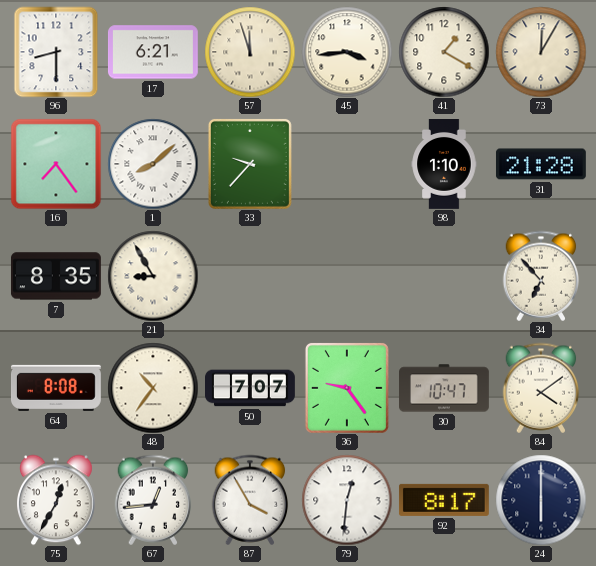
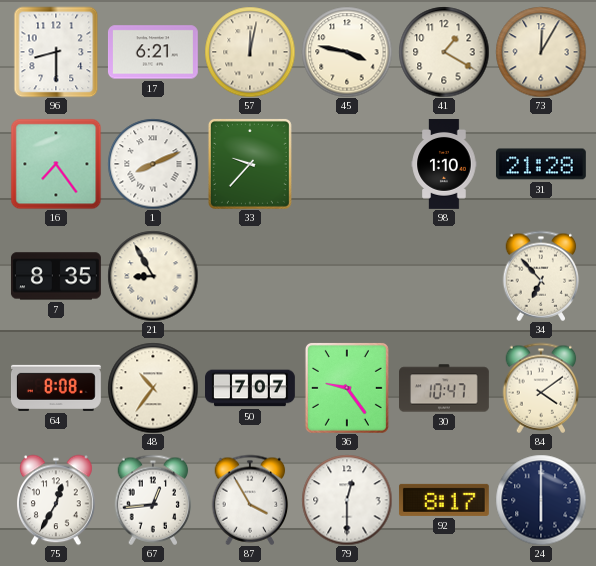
57: 11:57 -> 12:02 (250, 52)
45: 3:44 -> 3:47 (347, 52)
1: 8:08 -> 8:11 (153, 164)
79: 12:31 -> 12:30 (347, 500)
